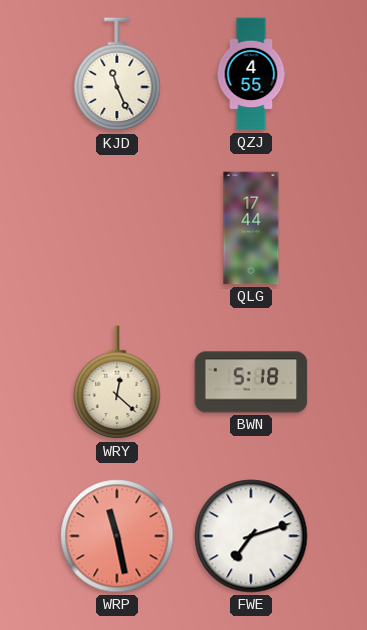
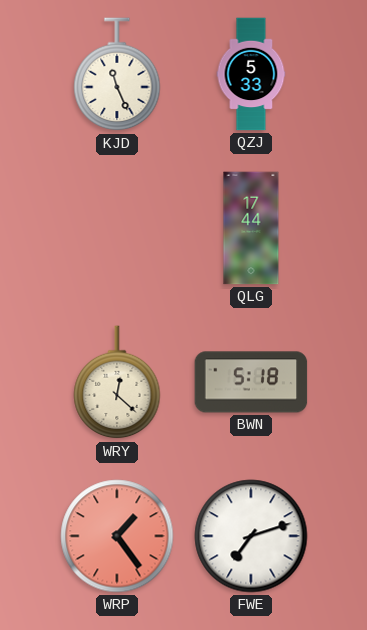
QZJ: 4:55 -> 5:33 (251, 74)
WRP: 11:28 -> 1:24 (117, 536)
